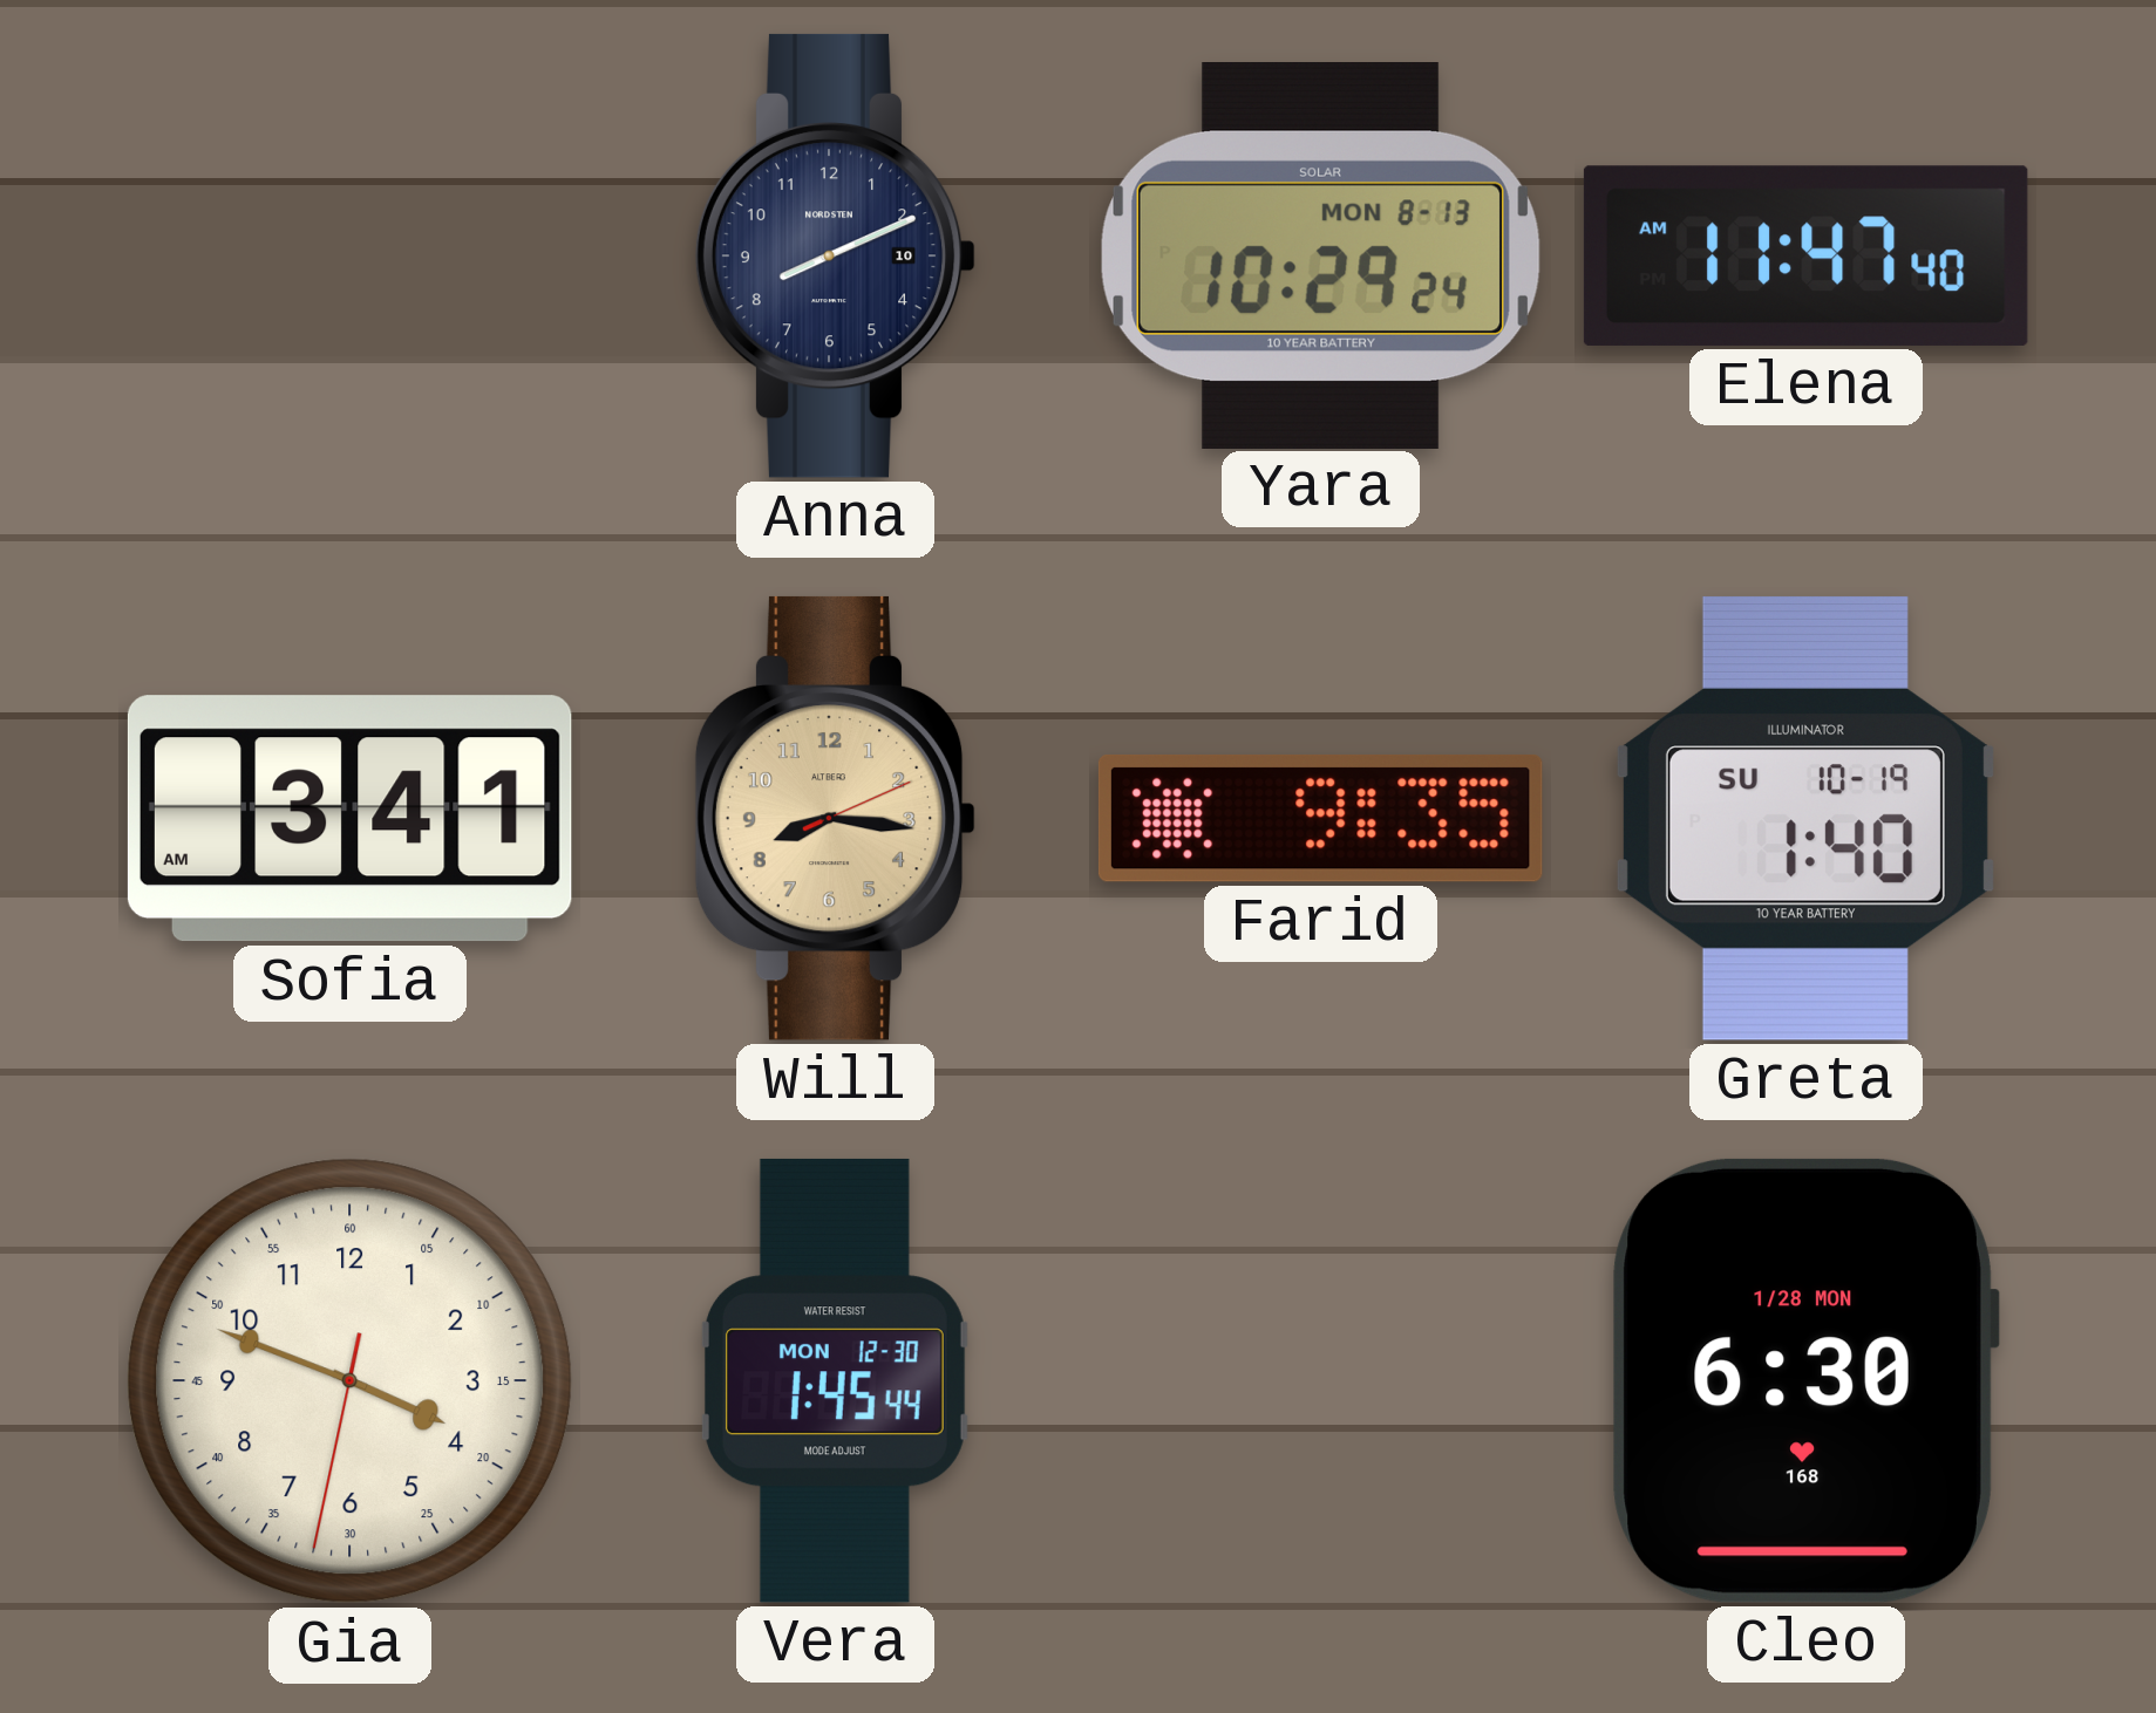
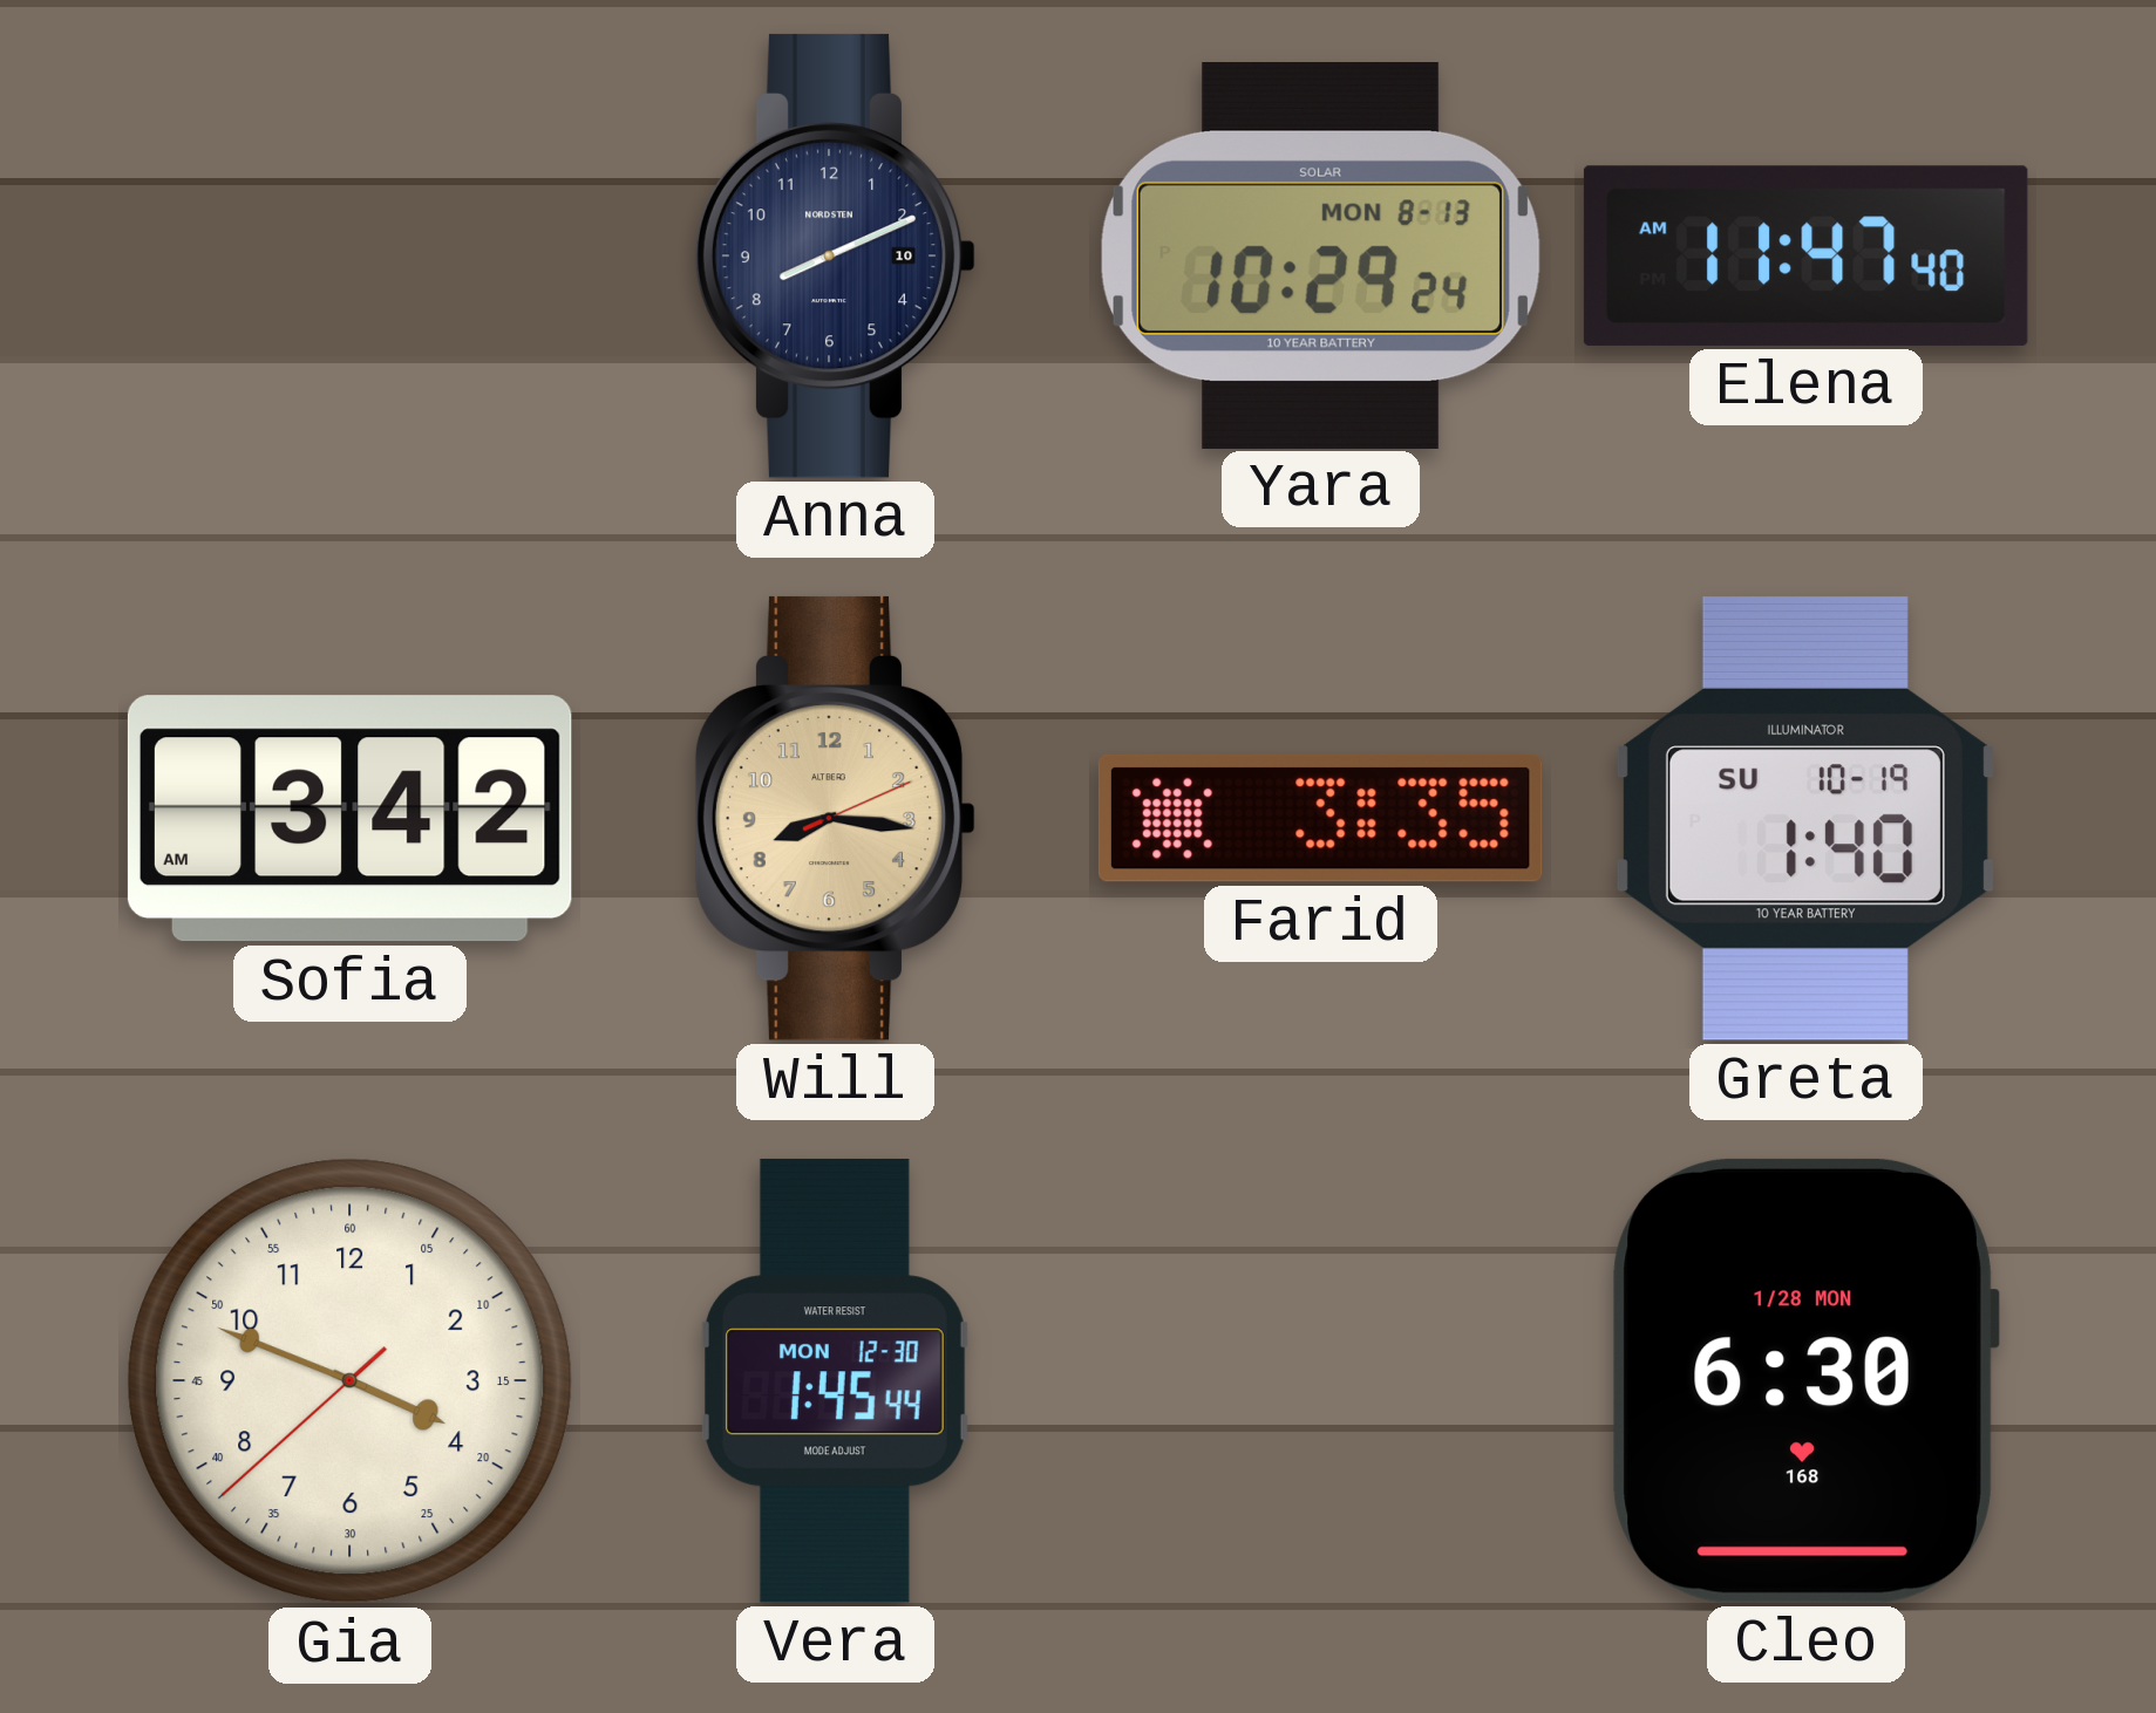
Sofia: 3:41 -> 3:42 (349, 819)
Farid: 9:35 -> 3:35 (1320, 818)
Gia: 3:48:32 -> 3:48:38 (351, 1381)
